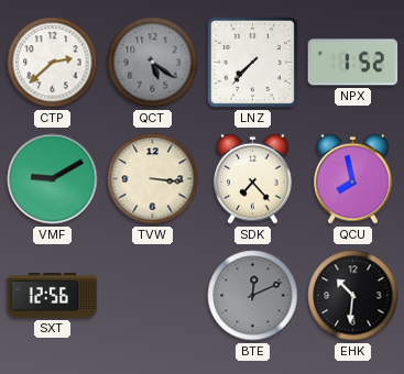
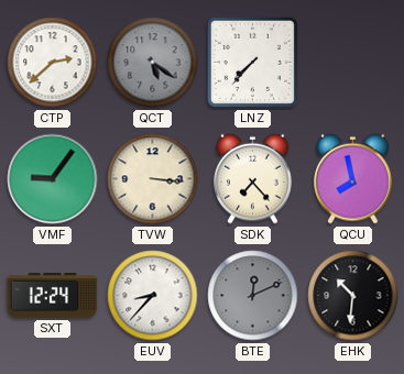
NPX: 1:52 -> none (353, 63)
VMF: 9:10 -> 9:06 (53, 179)
SXT: 12:56 -> 12:24 (53, 296)
EUV: none -> 8:37 (153, 296)
